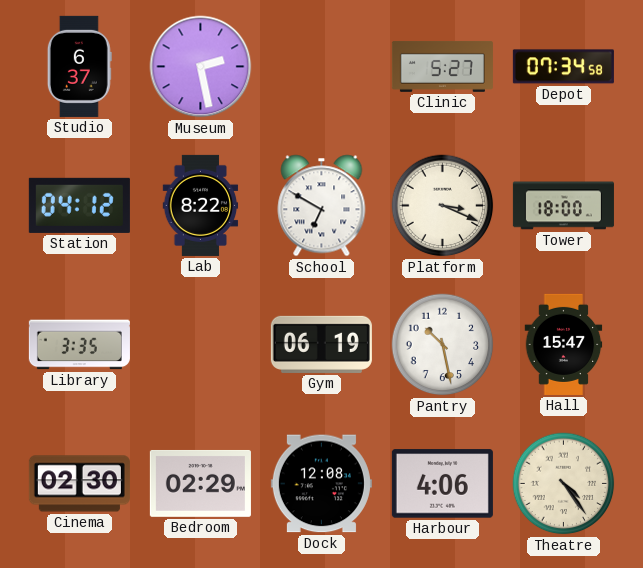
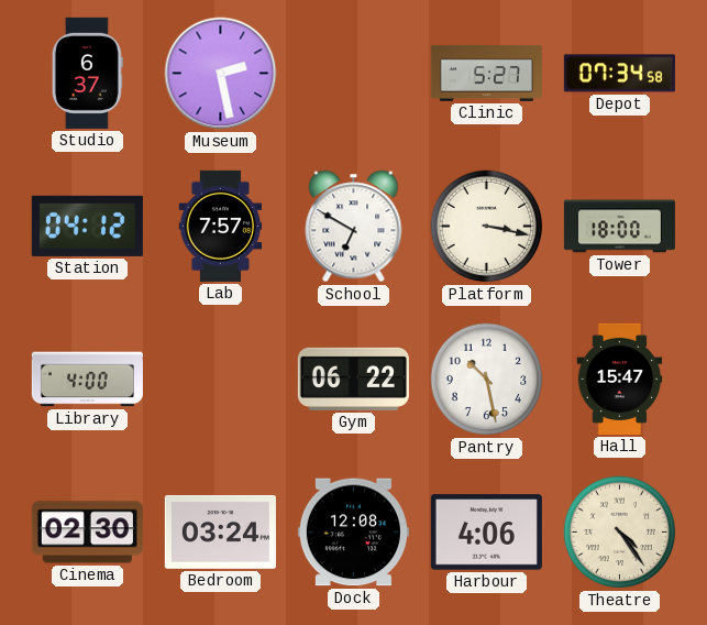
Lab: 8:22 -> 7:57 (221, 226)
Platform: 3:19 -> 3:17 (487, 227)
Library: 3:35 -> 4:00 (87, 380)
Gym: 06:19 -> 06:22 (353, 379)
Bedroom: 02:29 -> 03:24 (220, 531)
